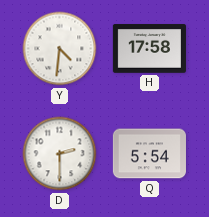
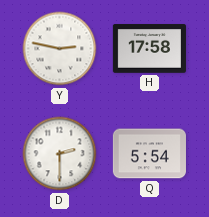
Y: 4:31 -> 2:47 (60, 49)
